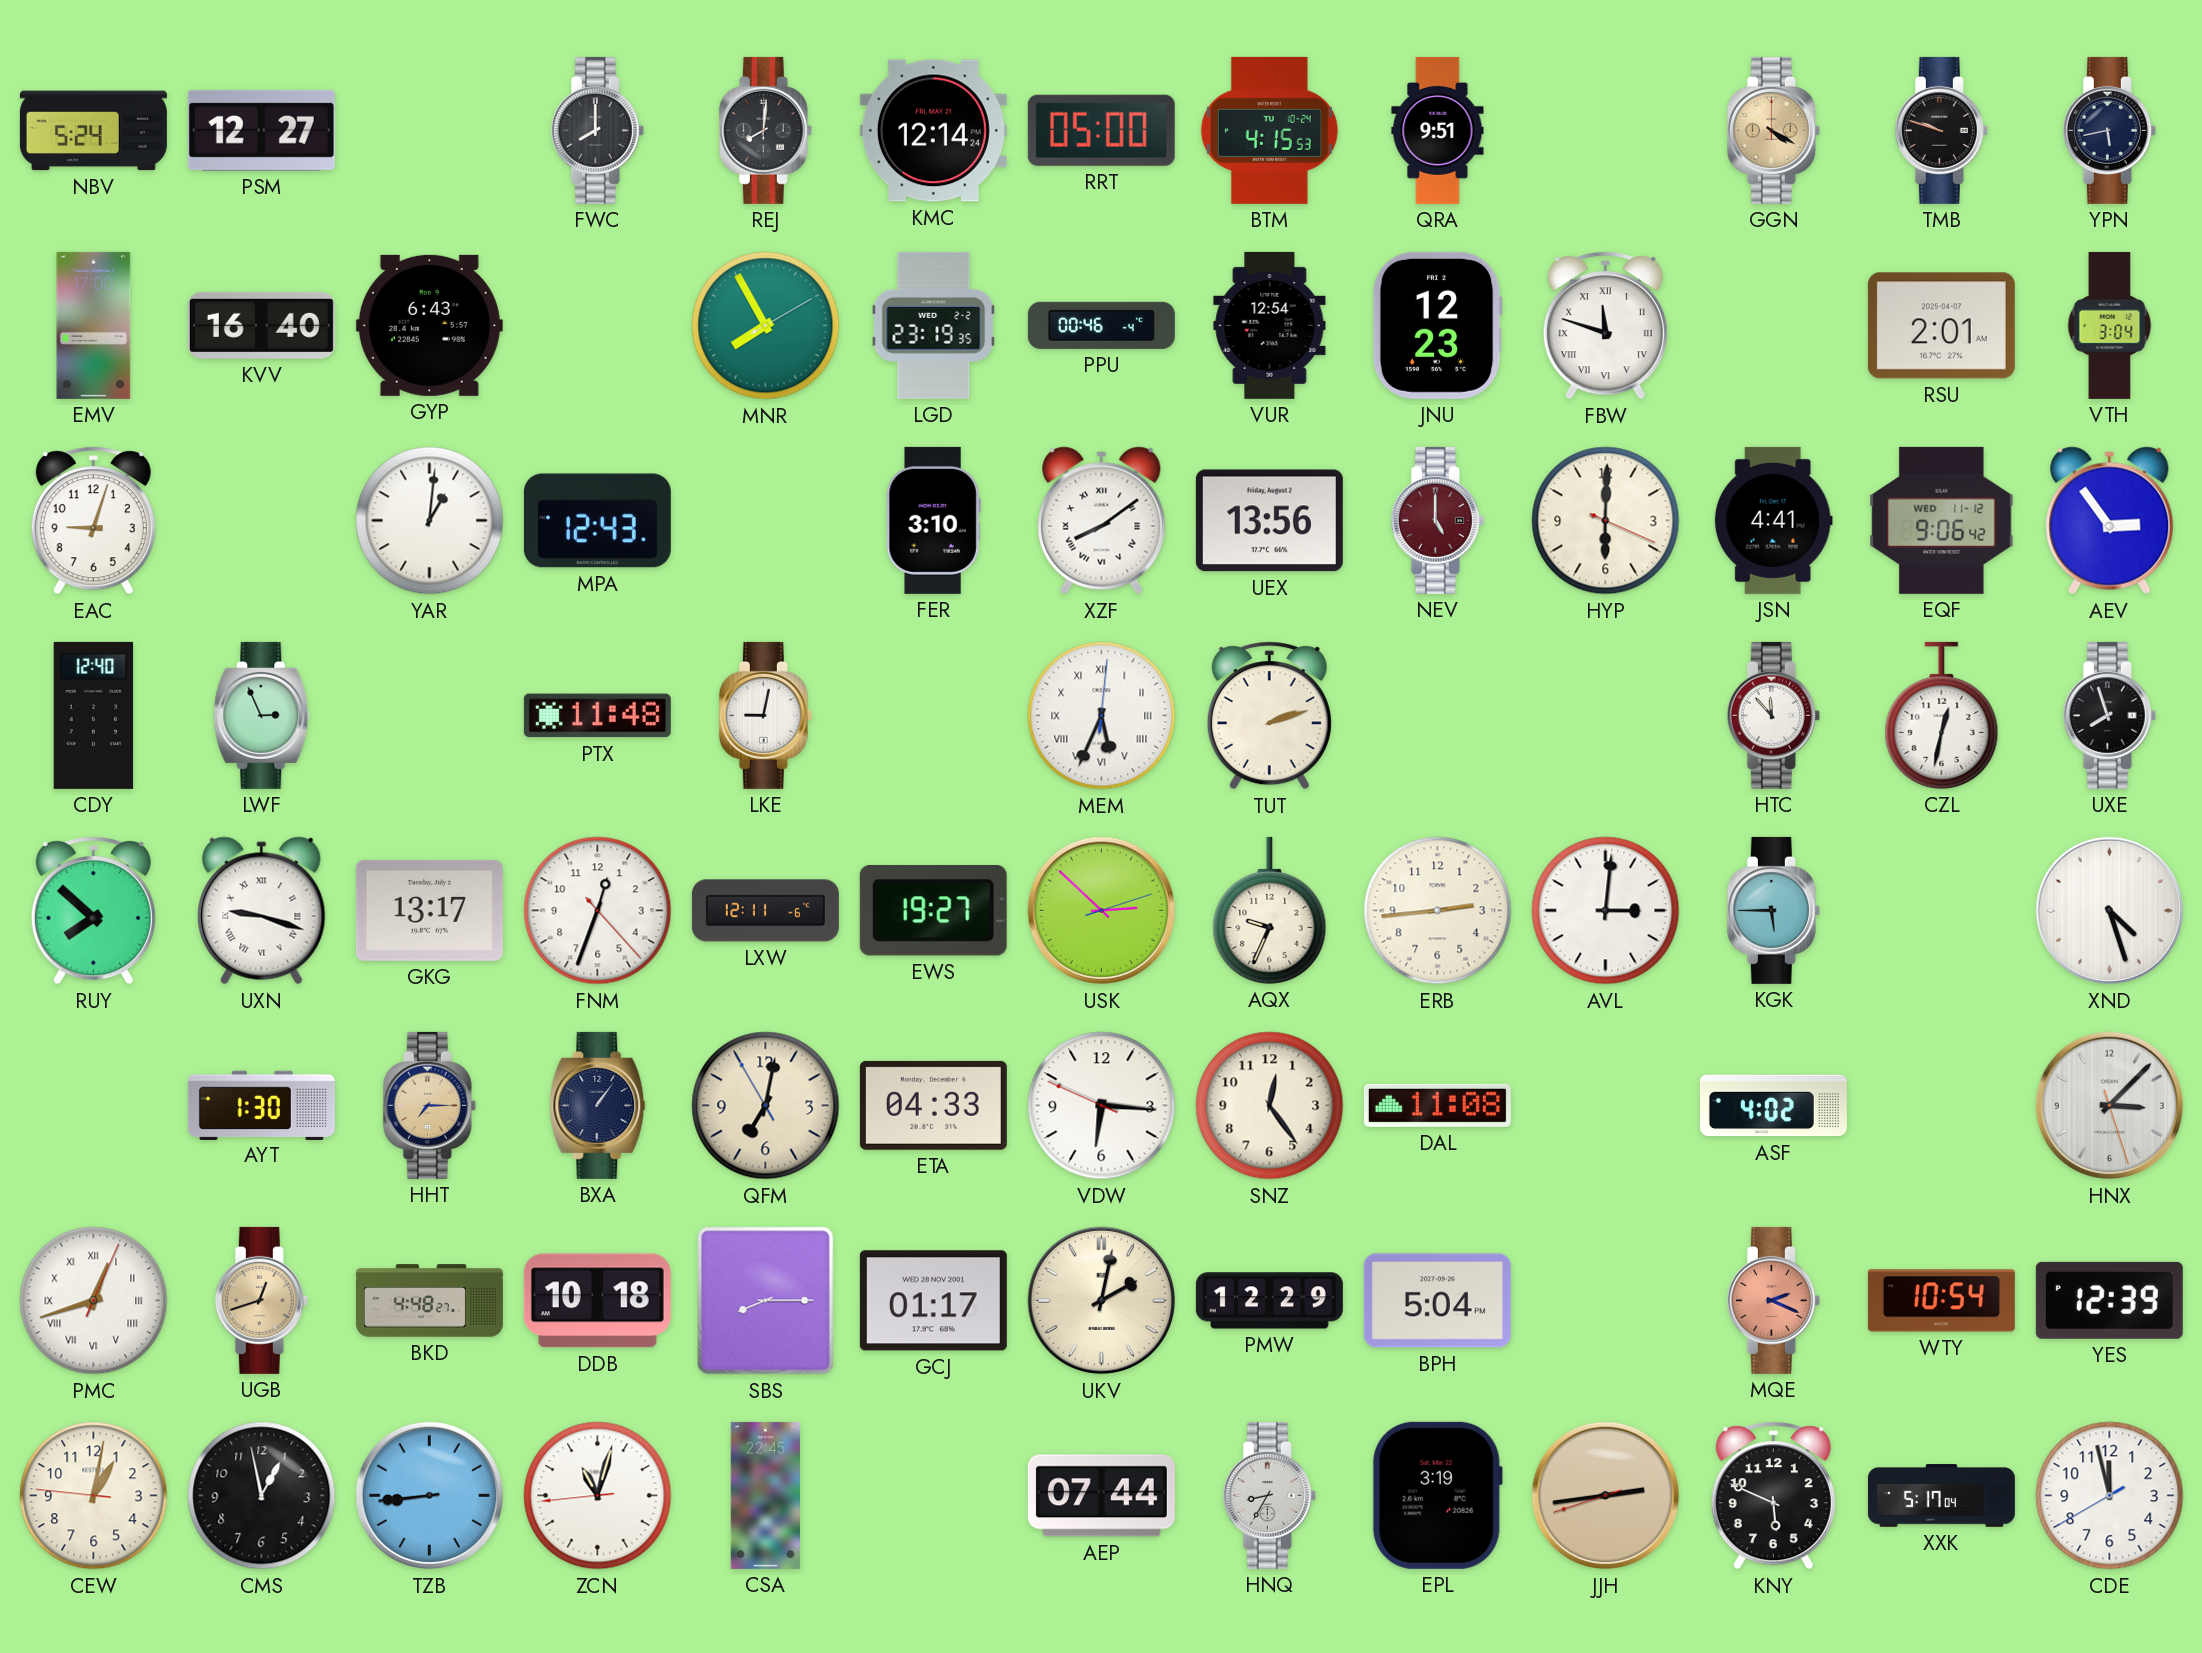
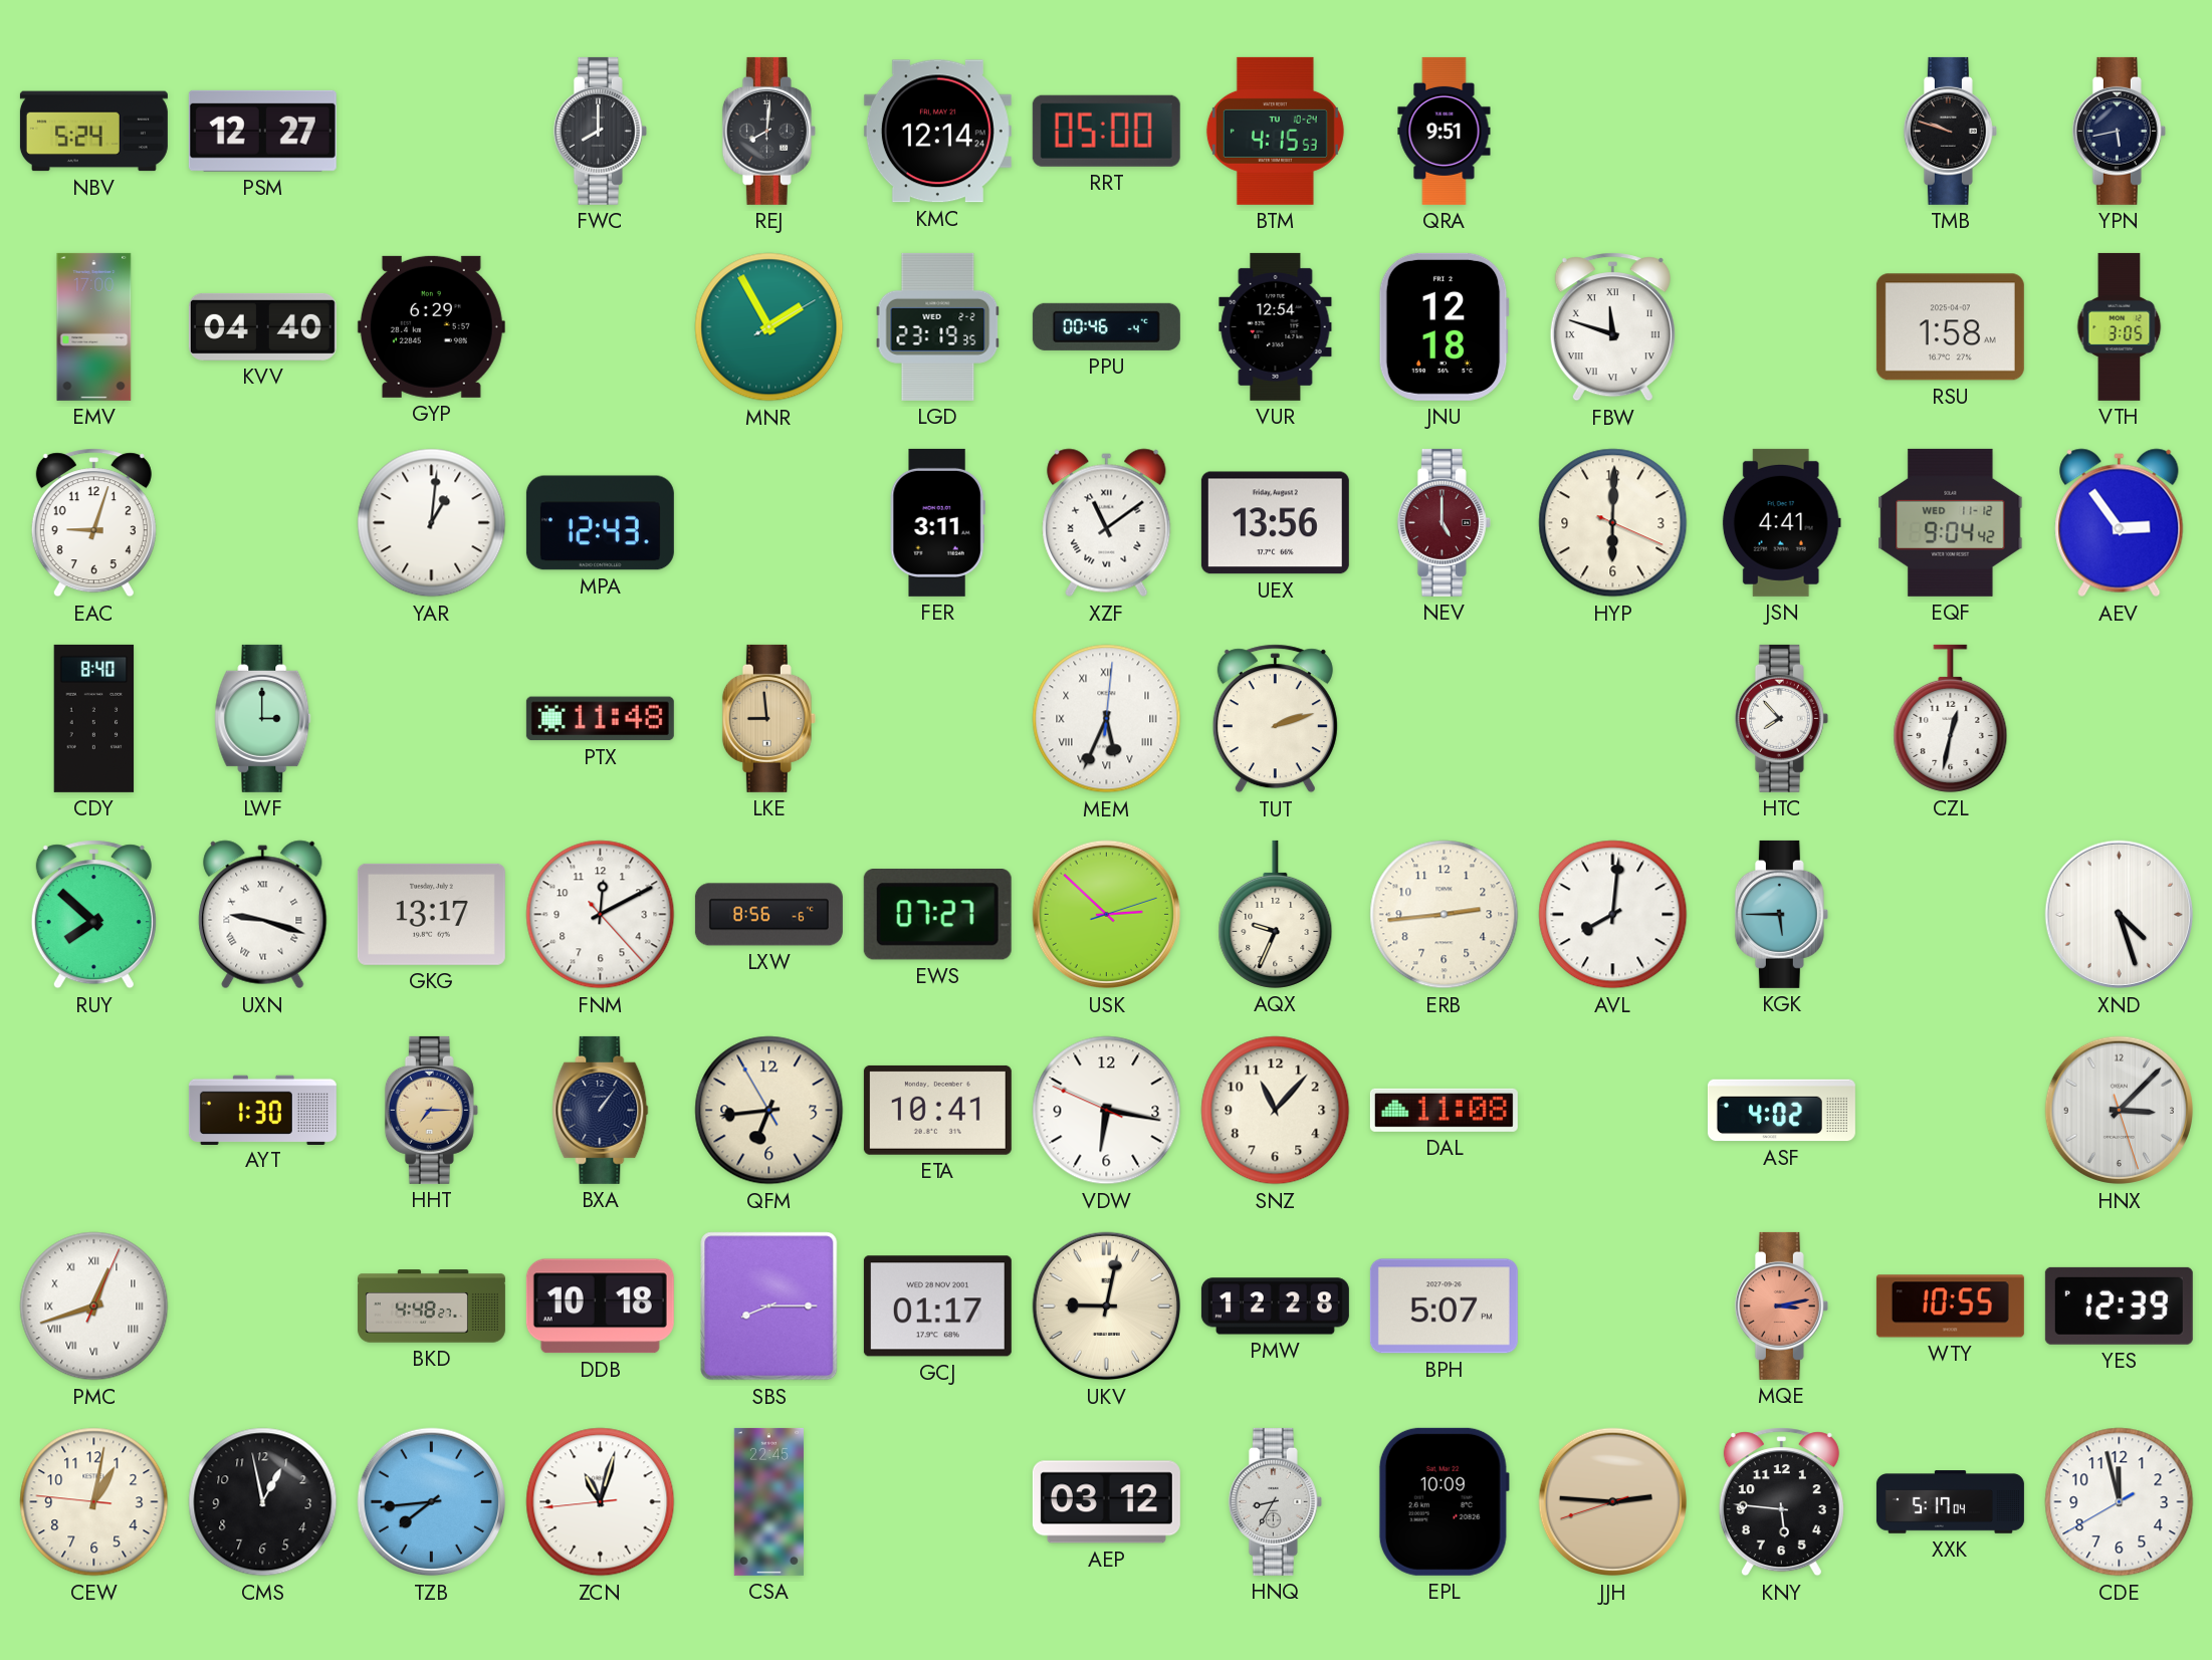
GGN: 4:20 -> none (1773, 130)
KVV: 16:40 -> 04:40 (262, 326)
GYP: 6:43 -> 6:29 (431, 326)
MNR: 7:55 -> 1:55 (769, 327)
JNU: 12:23 -> 12:18 (1444, 326)
RSU: 2:01 -> 1:58 (1950, 327)
VTH: 3:04 -> 3:05 (2120, 326)
FER: 3:10 -> 3:11 (937, 522)
XZF: 8:09 -> 11:09 (1107, 523)
EQF: 9:06 -> 9:04 (1951, 522)
CDY: 12:40 -> 8:40 (94, 718)
LWF: 2:56 -> 3:00 (263, 718)
LKE: 9:02 -> 8:59 (768, 718)
LKE dial: white -> champagne (768, 718)
HTC: 11:53 -> 7:53 (1781, 718)
UXE: 7:57 -> none (2109, 715)
FNM: 12:33 -> 12:10 (601, 915)
LXW: 12:11 -> 8:56 (768, 915)
EWS: 19:27 -> 07:27 (937, 915)
AVL: 3:01 -> 8:01 (1613, 915)
QFM: 7:01 -> 6:43 (769, 1111)
ETA: 04:33 -> 10:41 (937, 1110)
VDW: 6:15 -> 6:16 (1107, 1111)
SNZ: 12:24 -> 11:07 (1276, 1111)
UGB: 12:42 -> none (261, 1300)
UKV: 2:02 -> 9:02 (1107, 1307)
PMW: 12:29 -> 12:28 (1275, 1307)
BPH: 5:04 -> 5:07 (1444, 1307)
MQE: 2:19 -> 3:13 (1781, 1306)
WTY: 10:54 -> 10:55 (1950, 1307)
TZB: 8:44 -> 7:44 (432, 1502)
AEP: 07:44 -> 03:12 (1106, 1502)
EPL: 3:19 -> 10:09 (1444, 1501)
JJH: 2:43 -> 2:45 (1613, 1502)
KNY: 5:49 -> 5:46 (1781, 1502)
